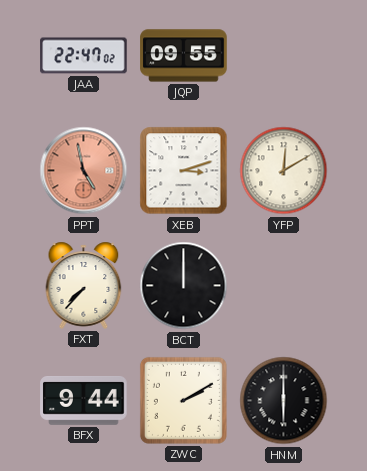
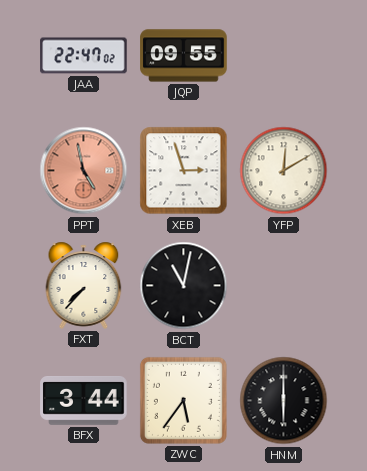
XEB: 3:12 -> 2:57 (184, 171)
BCT: 12:00 -> 11:02 (184, 286)
BFX: 9:44 -> 3:44 (84, 401)
ZWC: 2:10 -> 5:36 (183, 400)
